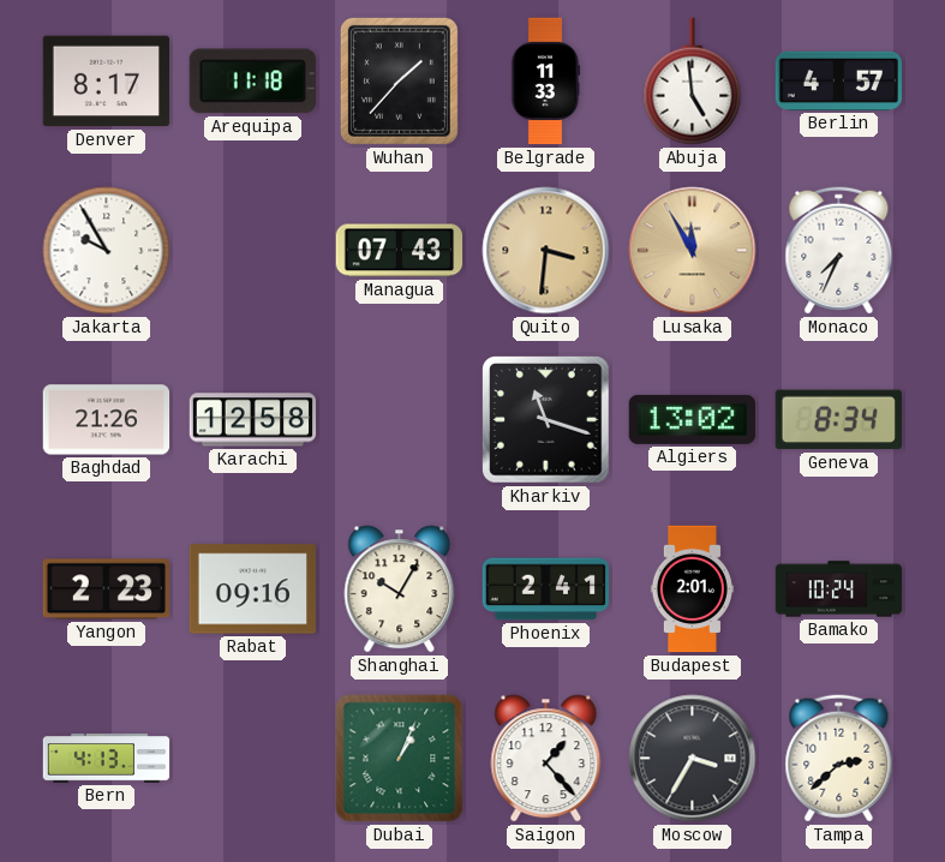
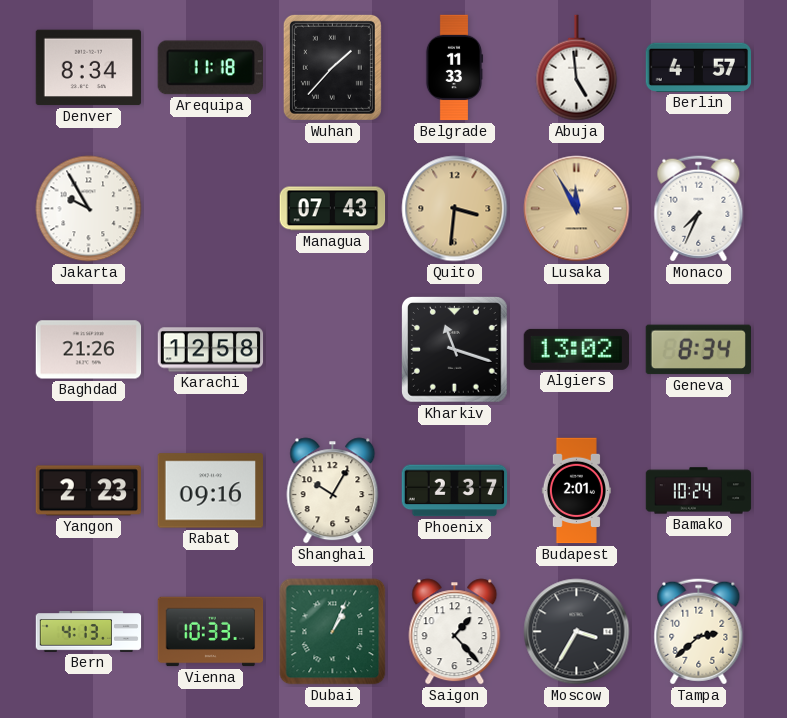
Denver: 8:17 -> 8:34 (89, 68)
Phoenix: 2:41 -> 2:37 (455, 491)
Vienna: none -> 10:33 (211, 632)
